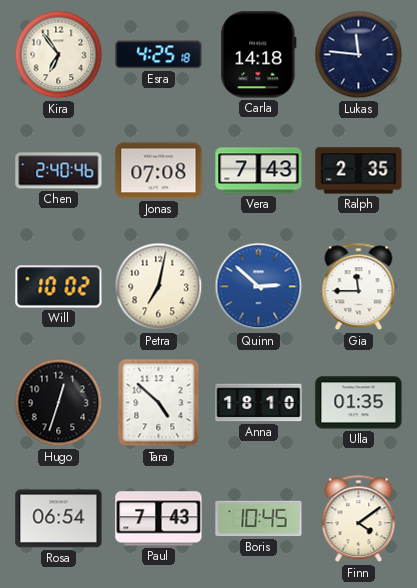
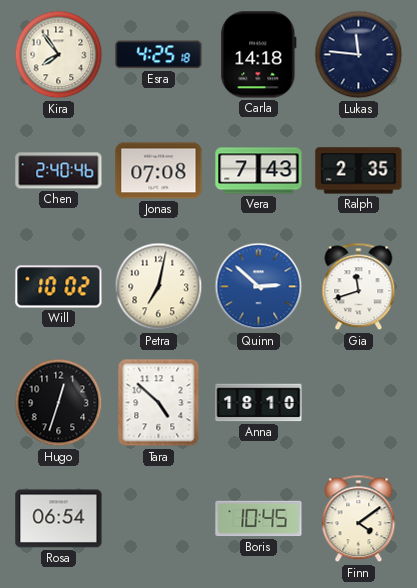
Kira: 6:54 -> 7:54 (59, 55)
Gia: 11:45 -> 11:42 (359, 287)
Ulla: 01:35 -> none (359, 403)
Paul: 7:43 -> none (159, 519)
